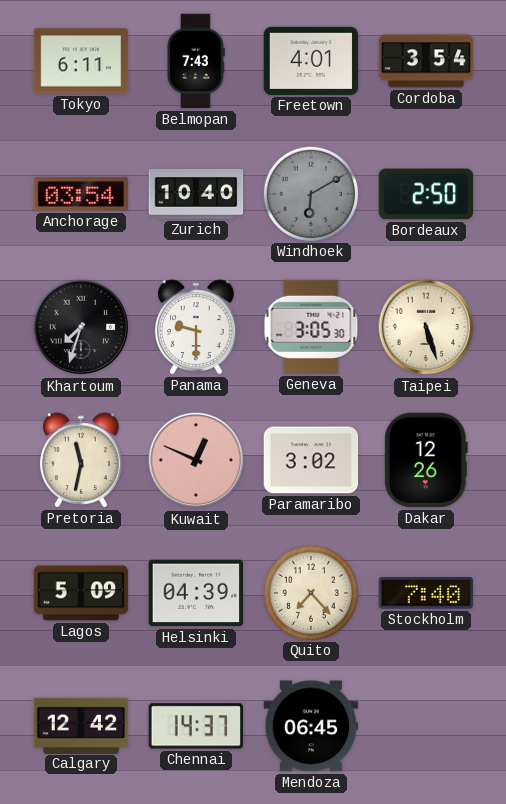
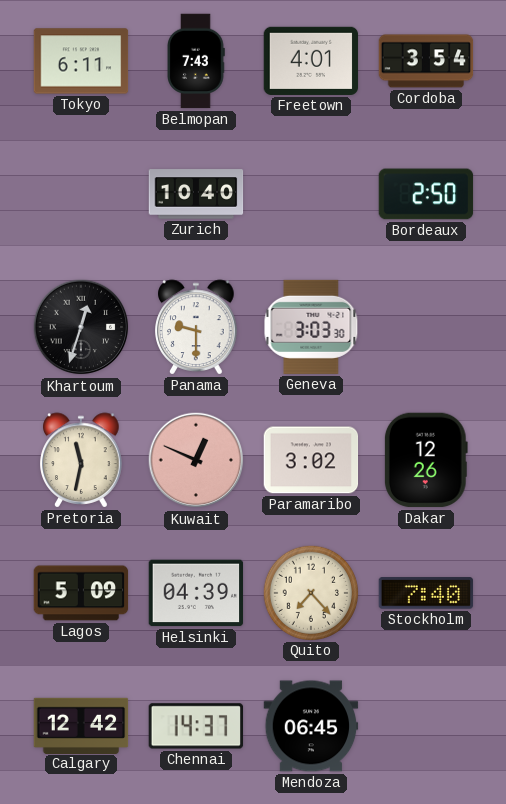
Anchorage: 03:54 -> none (81, 194)
Windhoek: 6:10 -> none (310, 193)
Khartoum: 7:33 -> 12:33 (81, 327)
Geneva: 3:05 -> 3:03 (311, 327)
Taipei: 5:27 -> none (426, 327)
